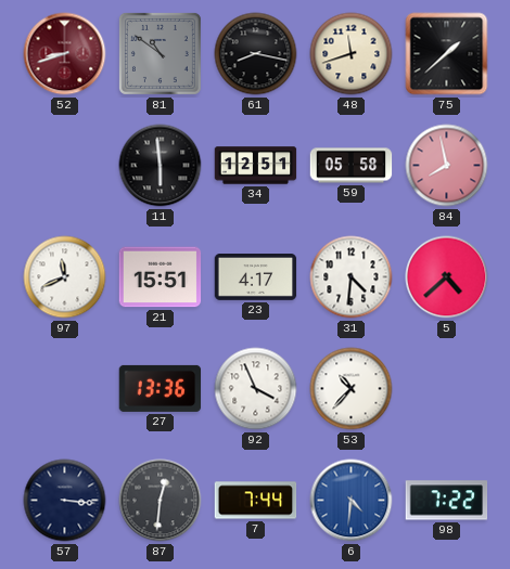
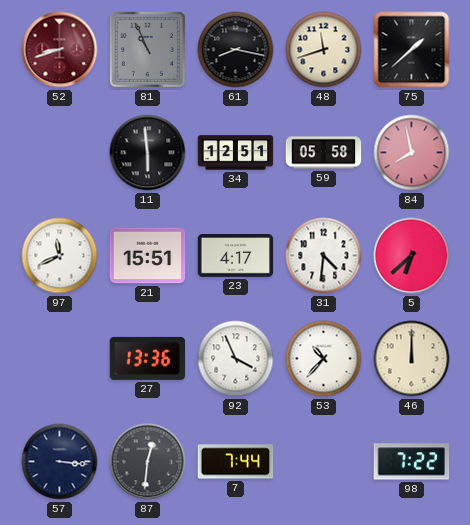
81: 10:51 -> 10:56 (147, 49)
5: 4:38 -> 6:38 (412, 256)
46: none -> 12:00 (412, 359)
6: 4:31 -> none (352, 501)
